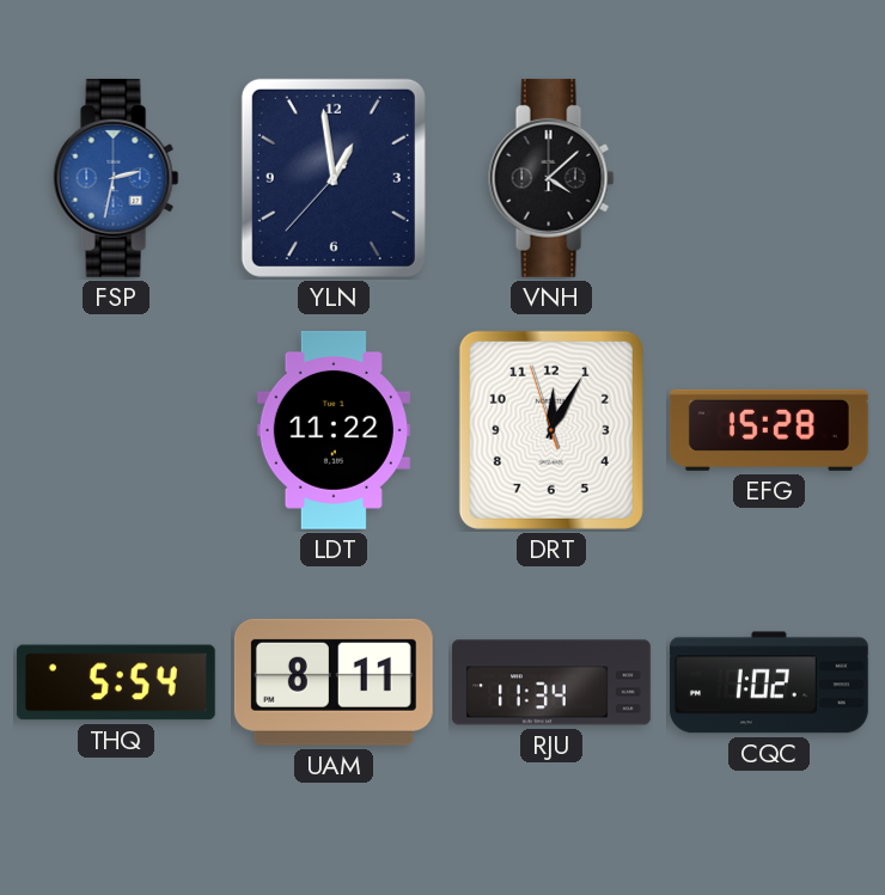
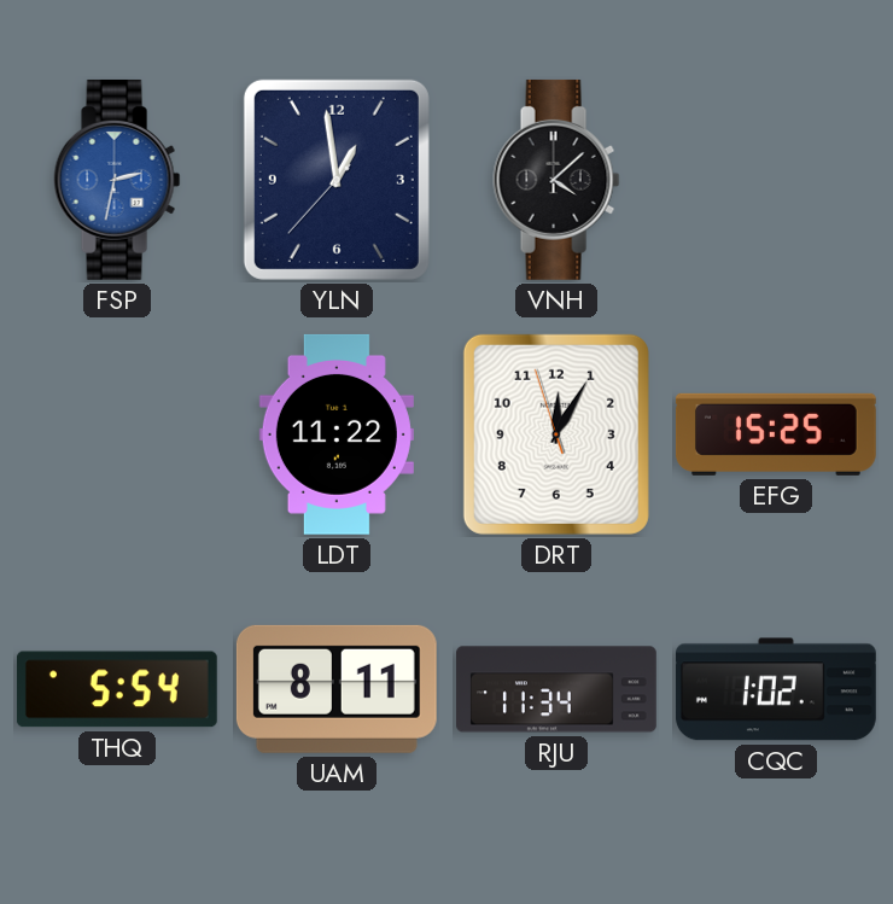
EFG: 15:28 -> 15:25 (776, 434)
